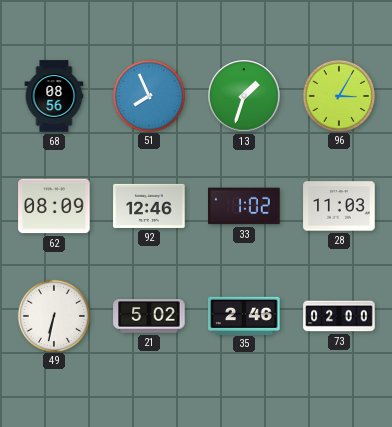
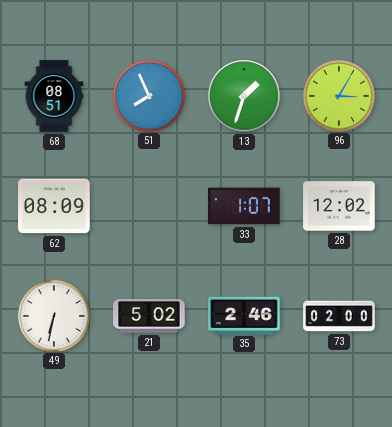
68: 08:56 -> 08:51 (54, 96)
92: 12:46 -> none (149, 206)
33: 1:02 -> 1:07 (244, 206)
28: 11:03 -> 12:02 (339, 206)
